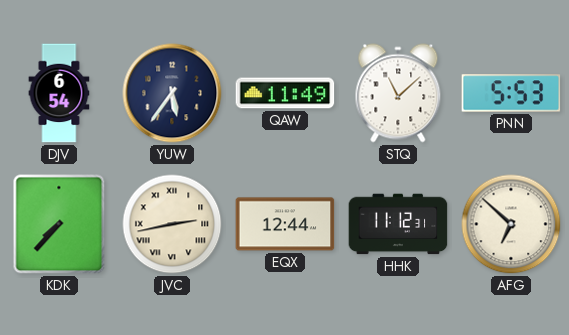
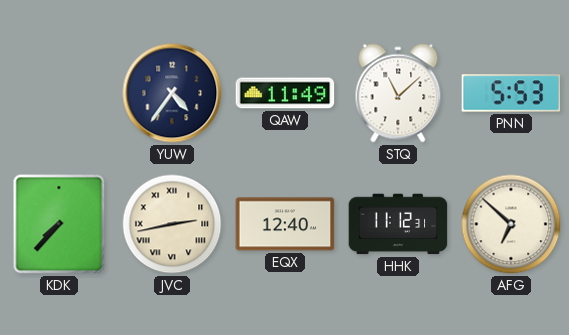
DJV: 6:54 -> none (59, 93)
YUW: 5:36 -> 4:36 (172, 93)
EQX: 12:44 -> 12:40 (285, 224)
